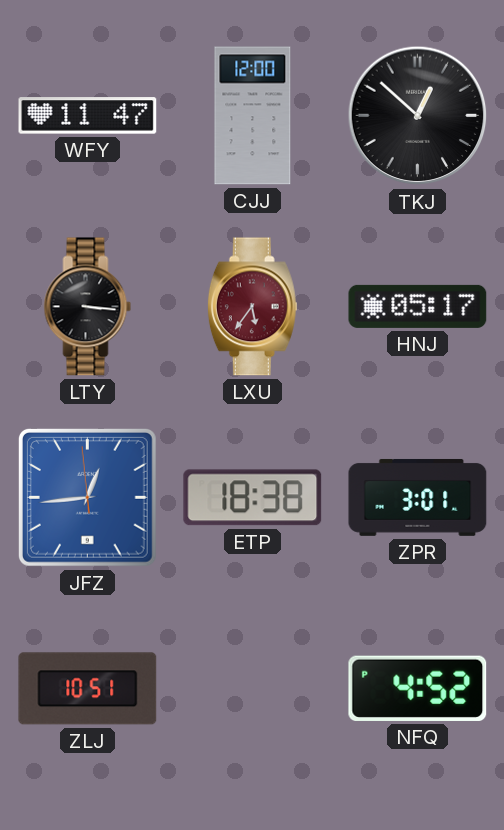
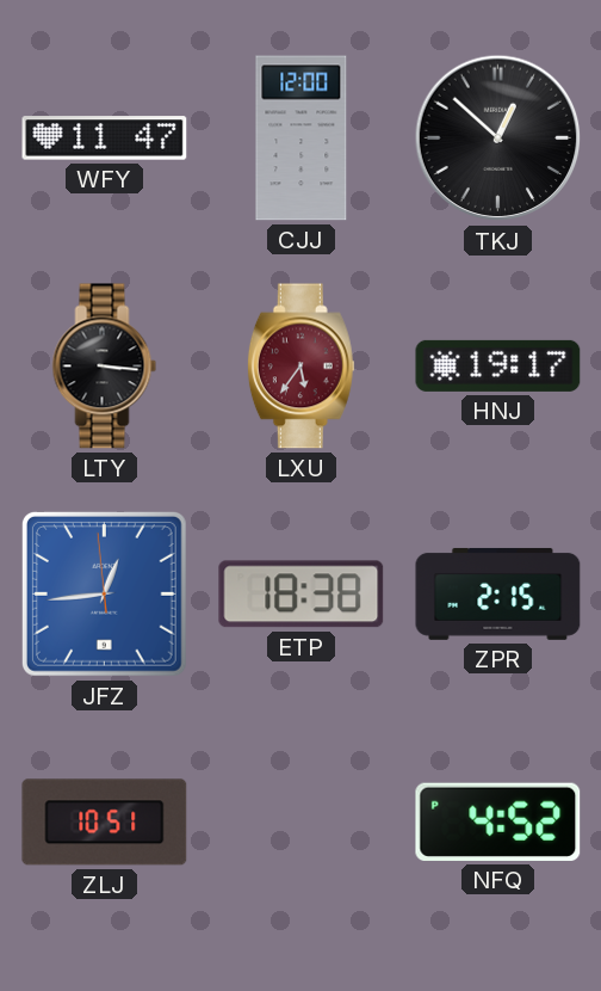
HNJ: 05:17 -> 19:17 (498, 365)
ZPR: 3:01 -> 2:15 (498, 593)
